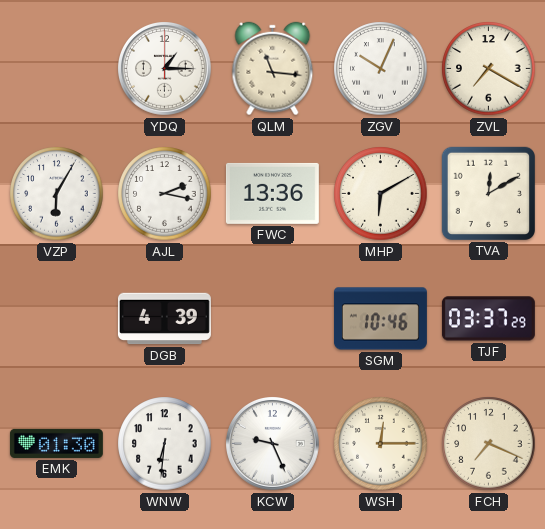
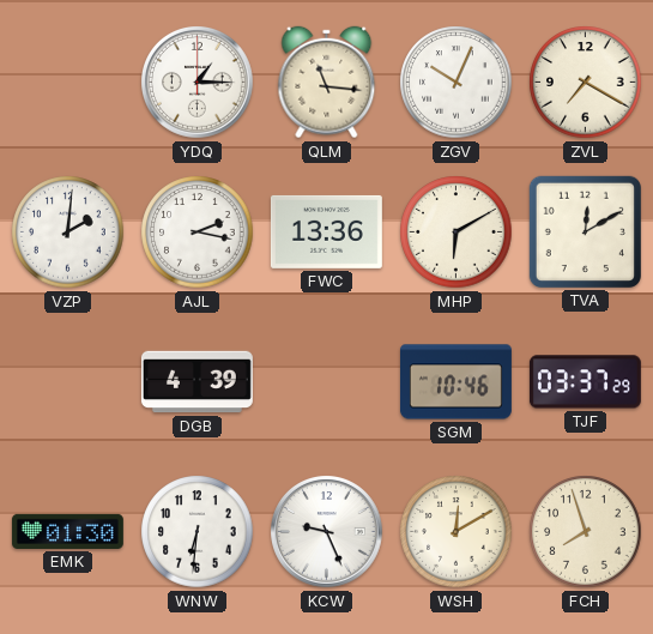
VZP: 6:05 -> 2:01 (68, 233)
WSH: 12:15 -> 12:10 (457, 532)
FCH: 7:19 -> 7:57 (586, 532)
